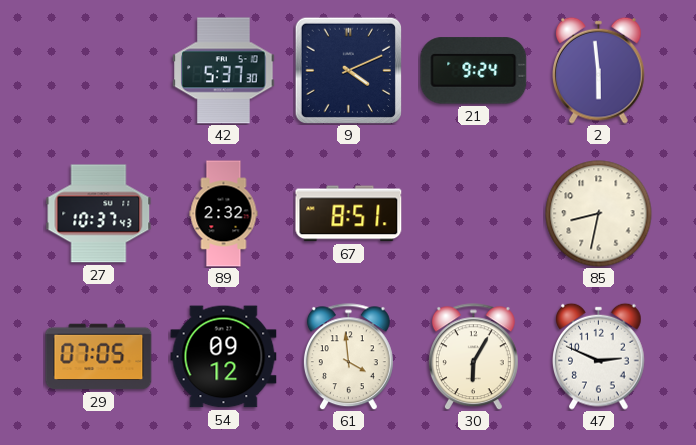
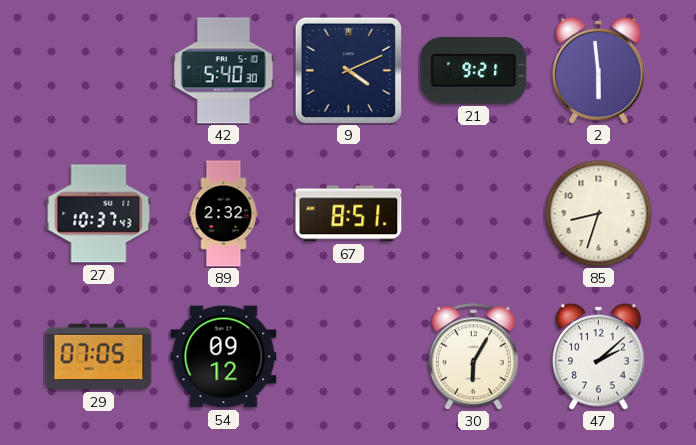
42: 5:37 -> 5:40 (224, 71)
21: 9:24 -> 9:21 (474, 71)
85: 8:32 -> 8:33 (599, 214)
61: 3:59 -> none (348, 357)
47: 2:49 -> 2:08 (599, 356)
